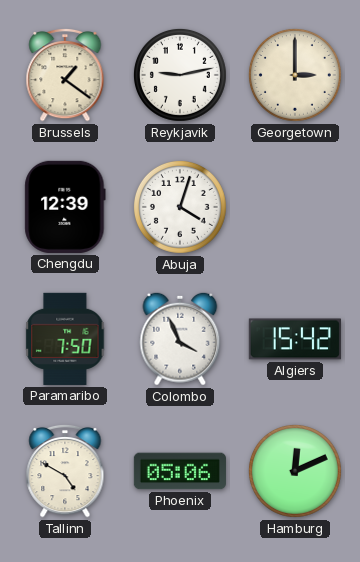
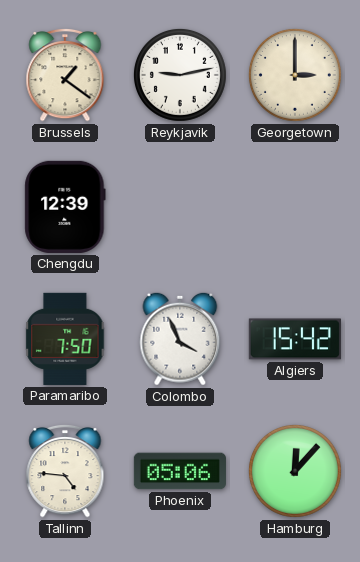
Abuja: 4:03 -> none (180, 207)
Tallinn: 4:50 -> 4:46 (65, 471)
Hamburg: 12:11 -> 12:07 (295, 471)
